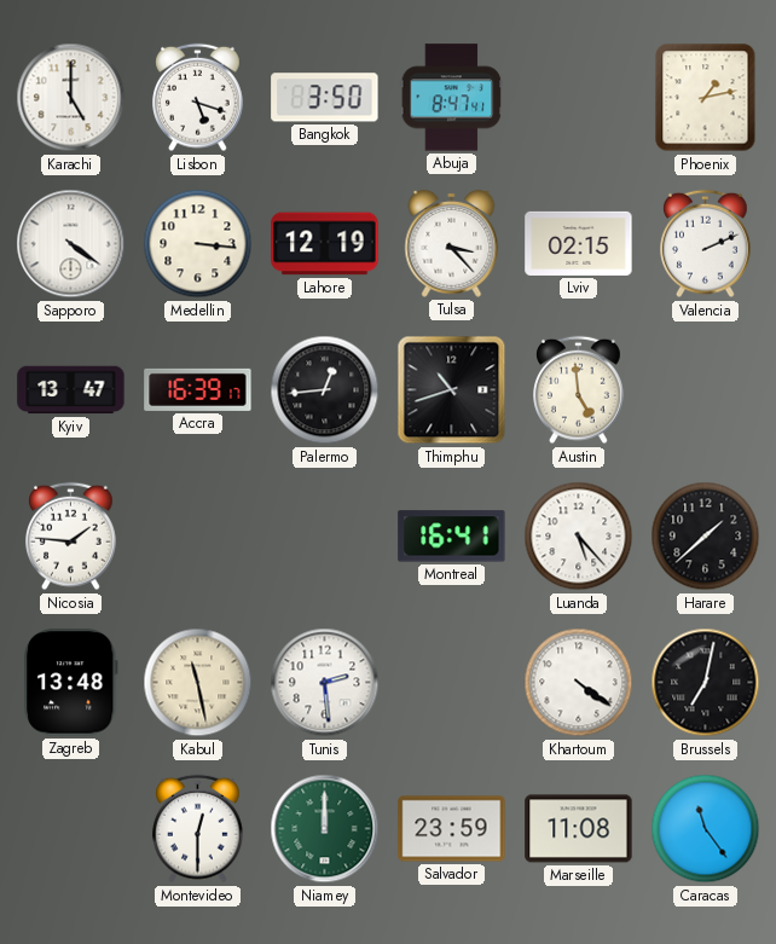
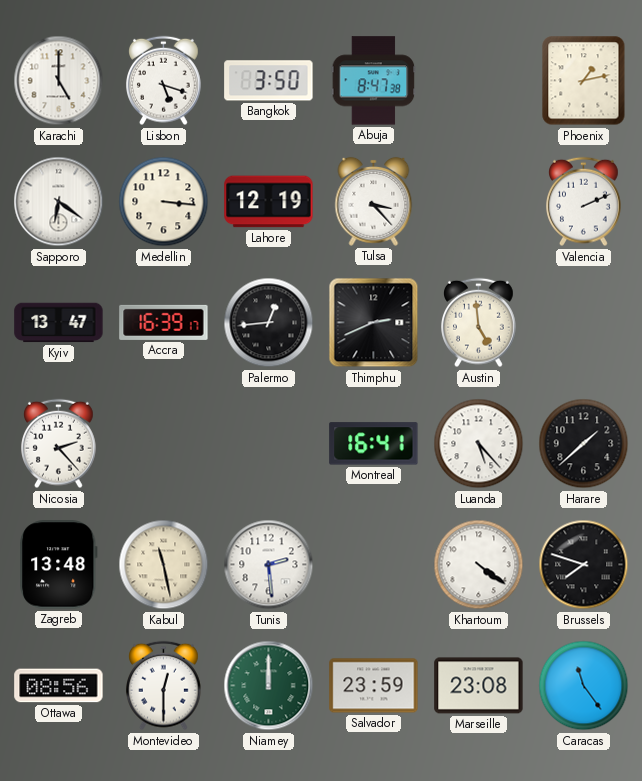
Abuja: 8:47:41 -> 8:47:38 (374, 81)
Sapporo: 4:21 -> 6:21 (59, 202)
Lviv: 02:15 -> none (579, 243)
Thimphu: 10:42 -> 2:41 (374, 323)
Nicosia: 1:46 -> 2:23 (59, 444)
Brussels: 7:02 -> 7:48 (584, 565)
Ottawa: none -> 08:56 (59, 686)
Marseille: 11:08 -> 23:08 (479, 686)
